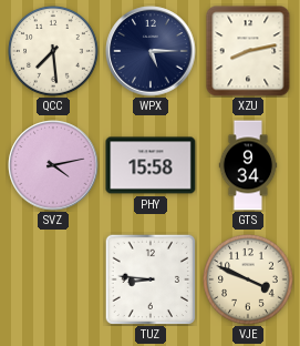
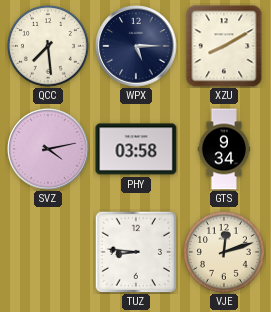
XZU: 8:13 -> 8:10 (224, 46)
PHY: 15:58 -> 03:58 (136, 149)
VJE: 3:49 -> 12:12 (225, 253)
